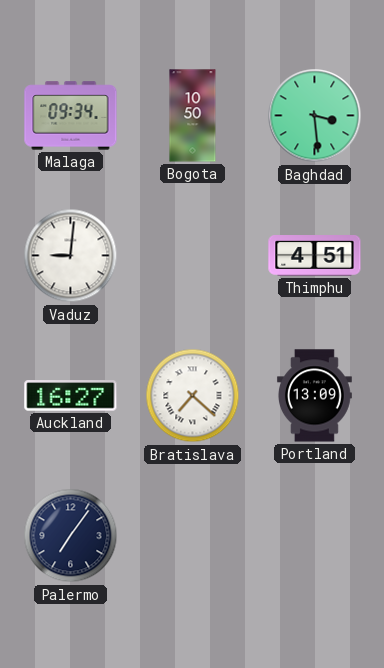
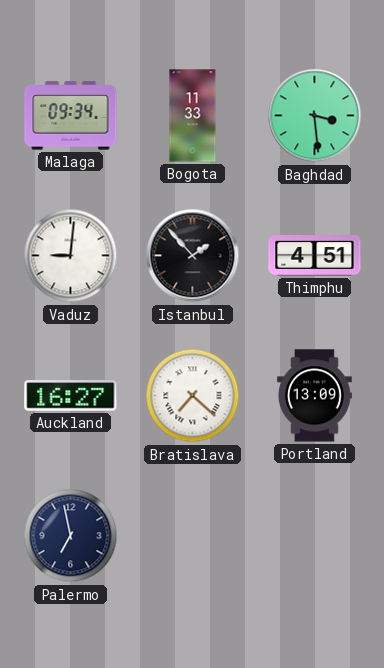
Bogota: 10:50 -> 11:33 (193, 116)
Istanbul: none -> 1:53 (193, 256)
Palermo: 7:06 -> 6:58 (71, 536)
